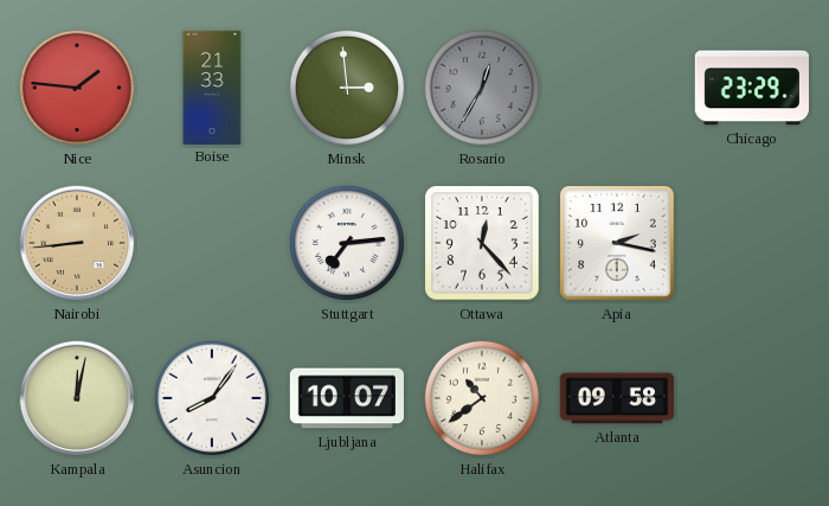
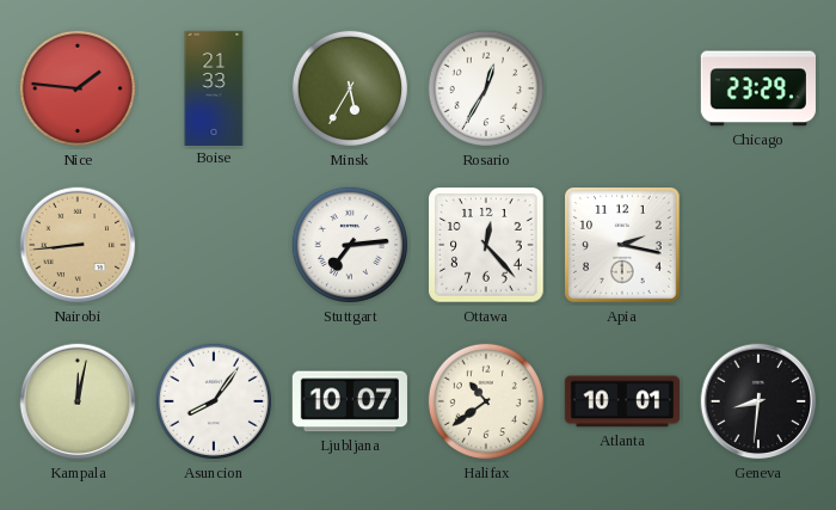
Minsk: 2:59 -> 5:35 (350, 88)
Rosario dial: grey -> white (486, 88)
Atlanta: 09:58 -> 10:01 (621, 401)
Geneva: none -> 8:31 (758, 401)
